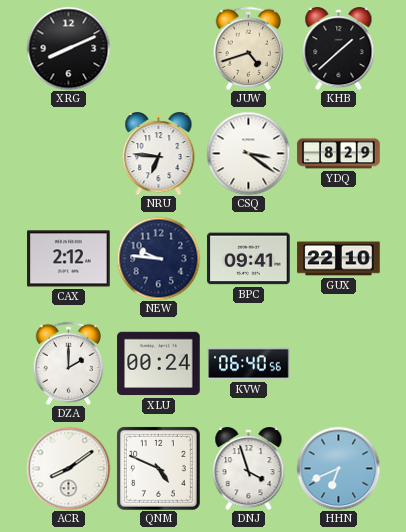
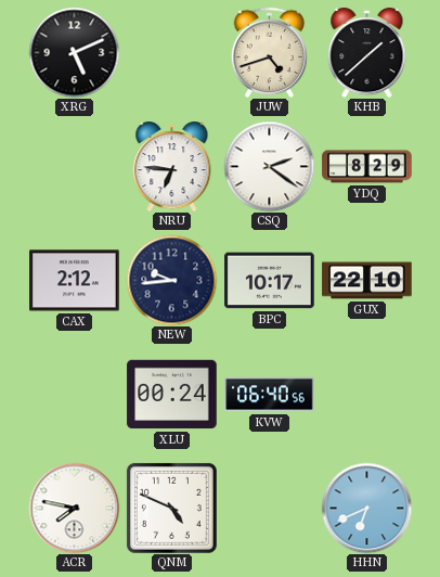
XRG: 8:11 -> 5:11 (74, 52)
CSQ: 3:21 -> 2:21 (269, 166)
NEW: 9:46 -> 9:44 (171, 280)
BPC: 09:41 -> 10:17 (270, 281)
DZA: 2:00 -> none (68, 363)
ACR: 8:09 -> 7:47 (74, 508)
DNJ: 3:57 -> none (249, 469)
